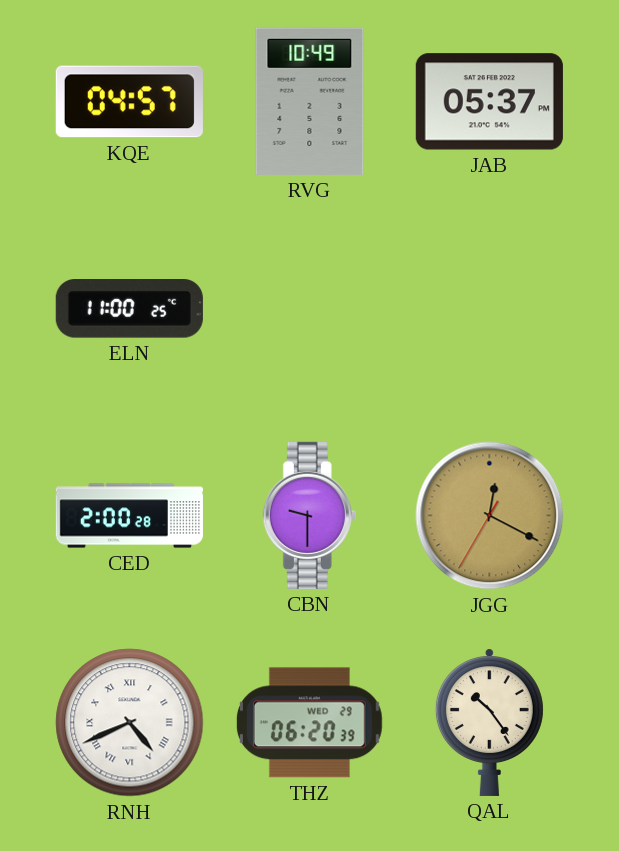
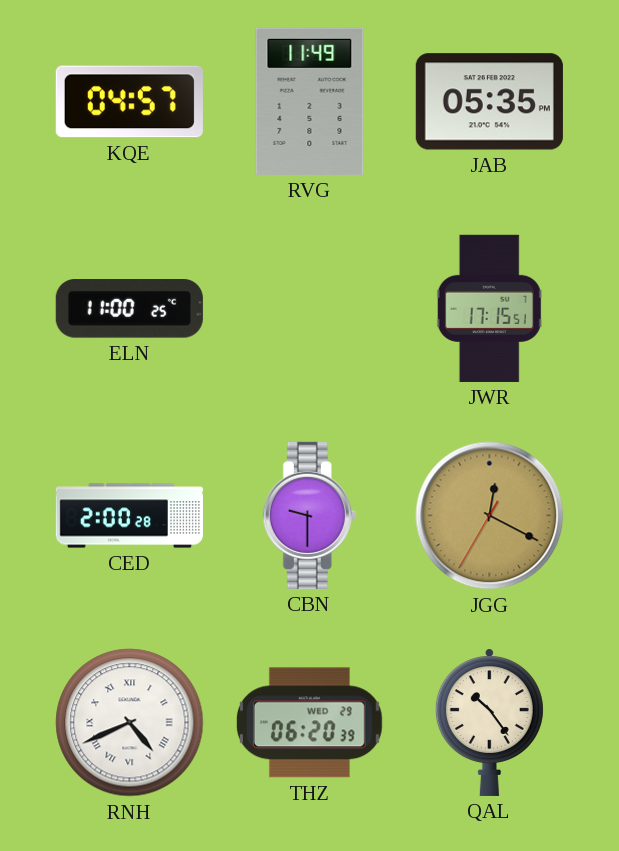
RVG: 10:49 -> 11:49 (310, 101)
JAB: 05:37 -> 05:35 (489, 102)
JWR: none -> 17:15 (489, 308)
